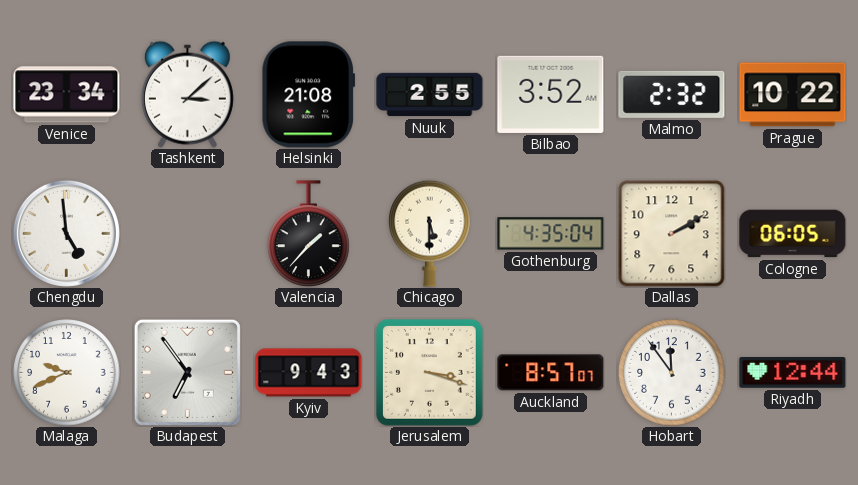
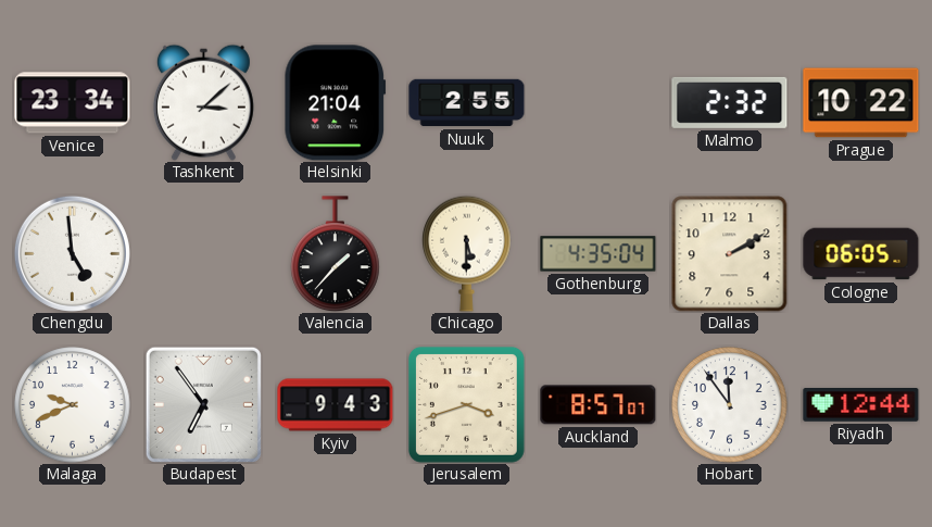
Helsinki: 21:08 -> 21:04 (336, 103)
Bilbao: 3:52 -> none (551, 94)
Jerusalem: 3:18 -> 3:42 (467, 405)
